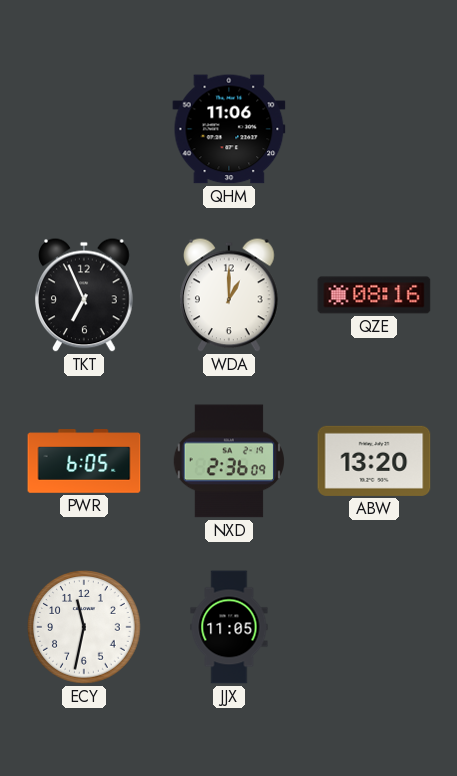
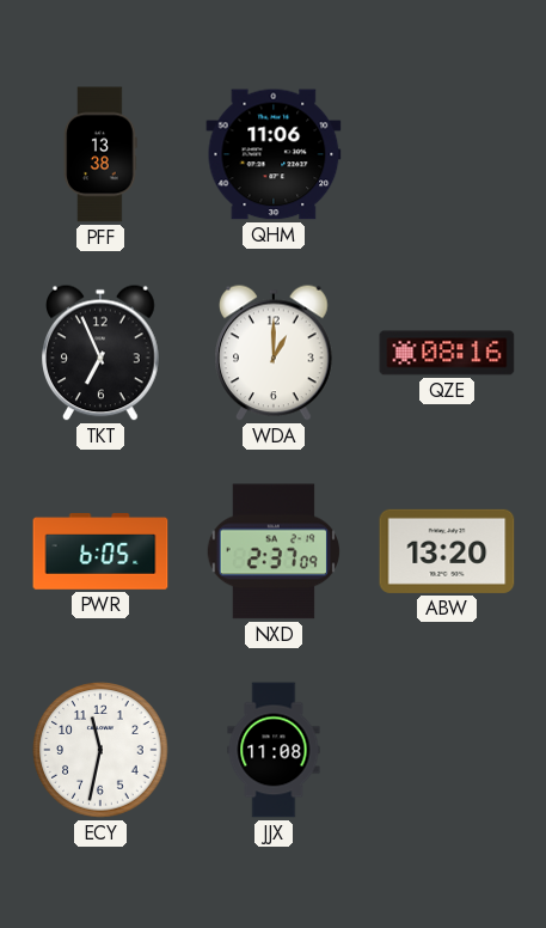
PFF: none -> 13:38 (100, 154)
NXD: 2:36 -> 2:37 (274, 551)
JJX: 11:05 -> 11:08 (274, 750)
